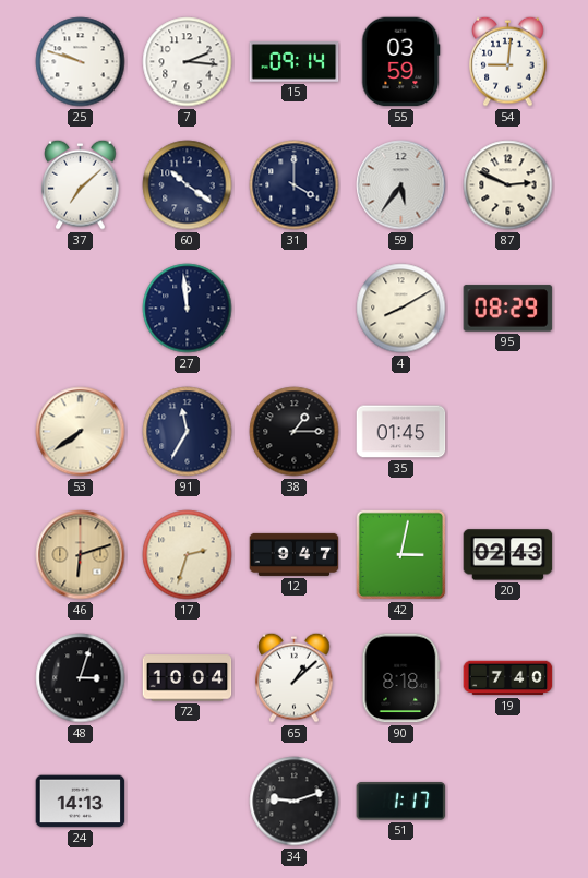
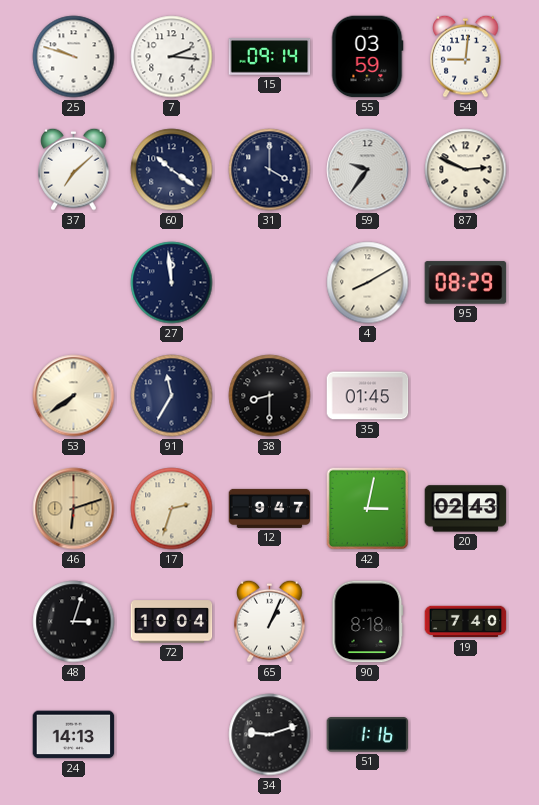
59: 5:36 -> 9:36 (368, 170)
38: 1:15 -> 8:30 (270, 396)
65: 1:08 -> 1:04 (270, 621)
51: 1:17 -> 1:16 (368, 735)
